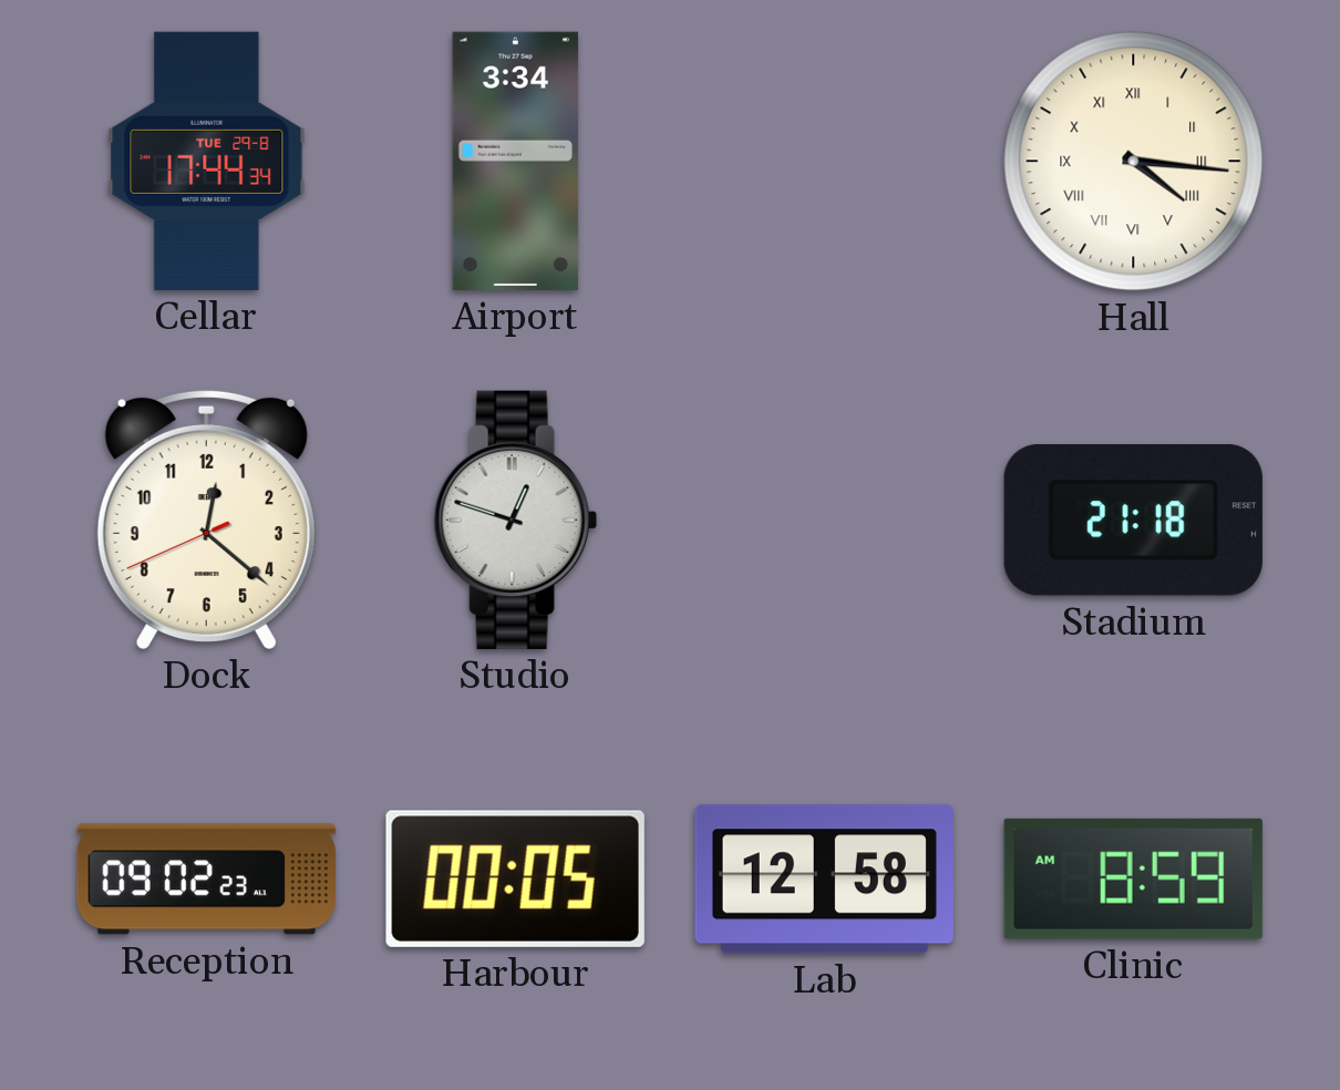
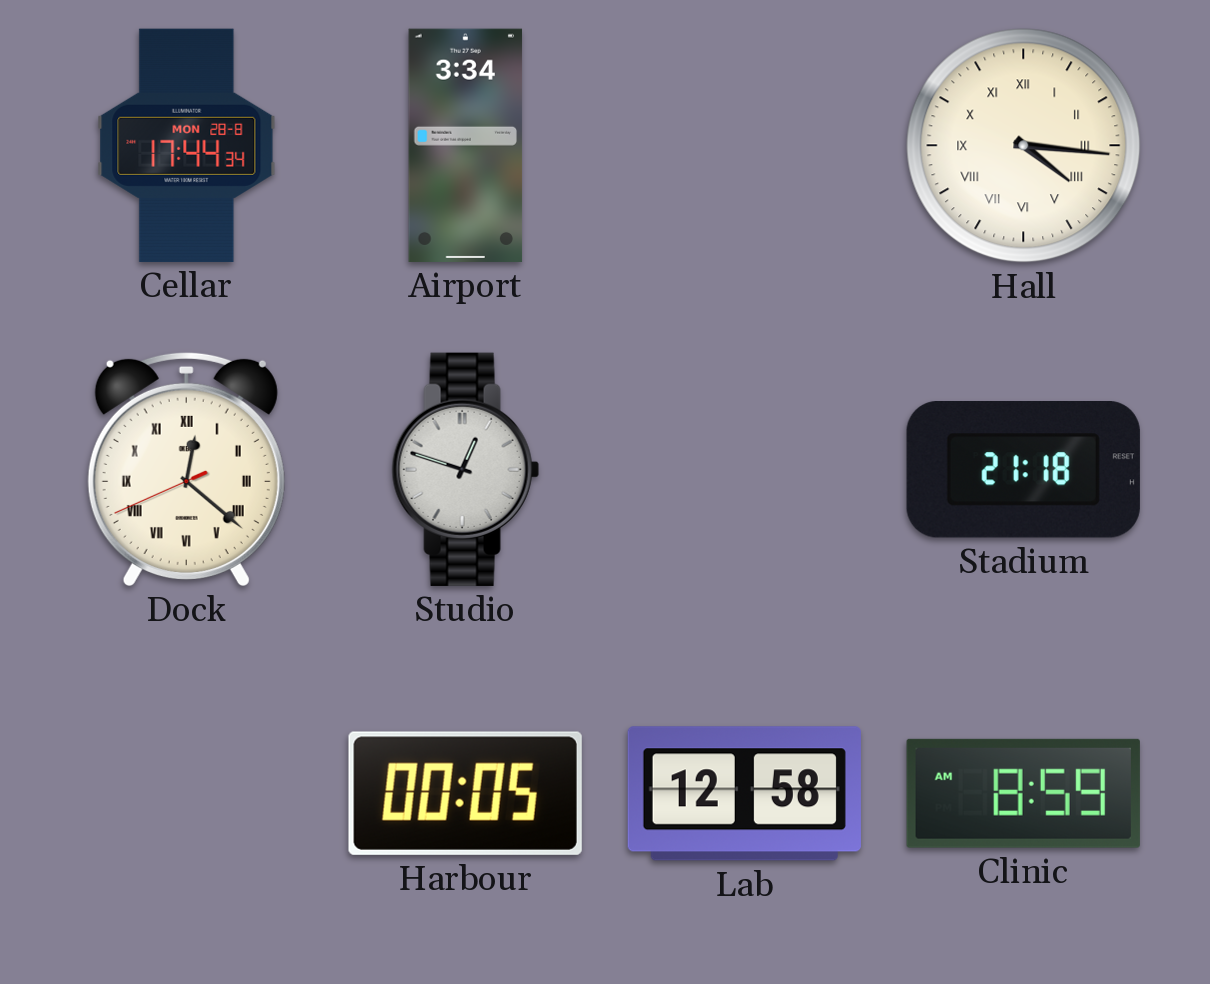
Cellar date: TUE 29-8 -> MON 28-8 (187, 145)
Dock numerals: Arabic -> Roman (186, 469)
Reception: 09:02 -> none (206, 880)
